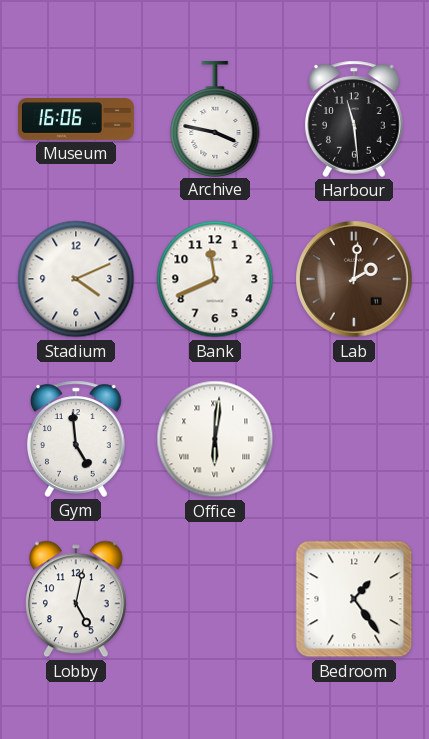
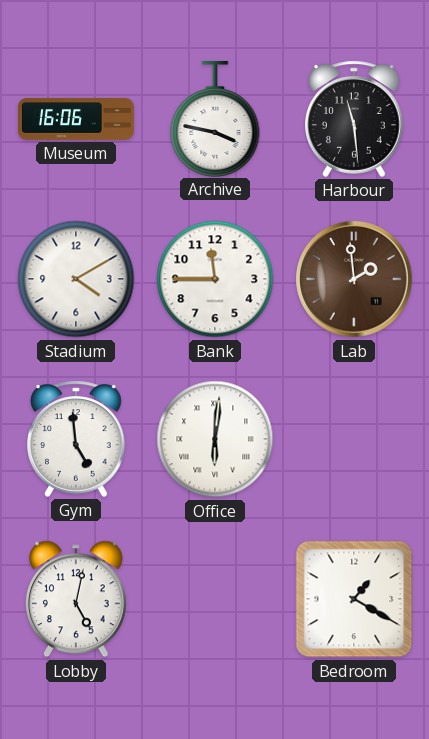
Stadium: 4:11 -> 4:10 (76, 279)
Bank: 11:41 -> 11:45 (215, 279)
Lab: 2:01 -> 1:59 (354, 279)
Bedroom: 1:24 -> 1:20 (354, 599)
